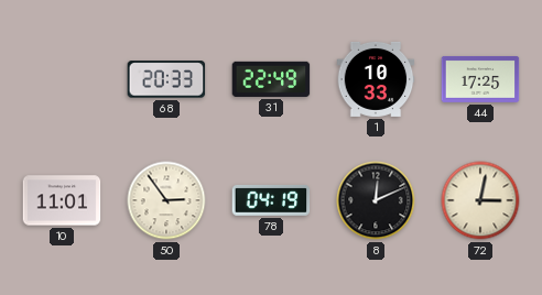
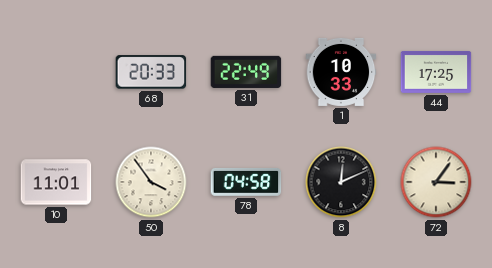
50: 2:54 -> 3:54 (151, 182)
78: 04:19 -> 04:58 (246, 182)
72: 3:02 -> 3:06 (436, 182)
